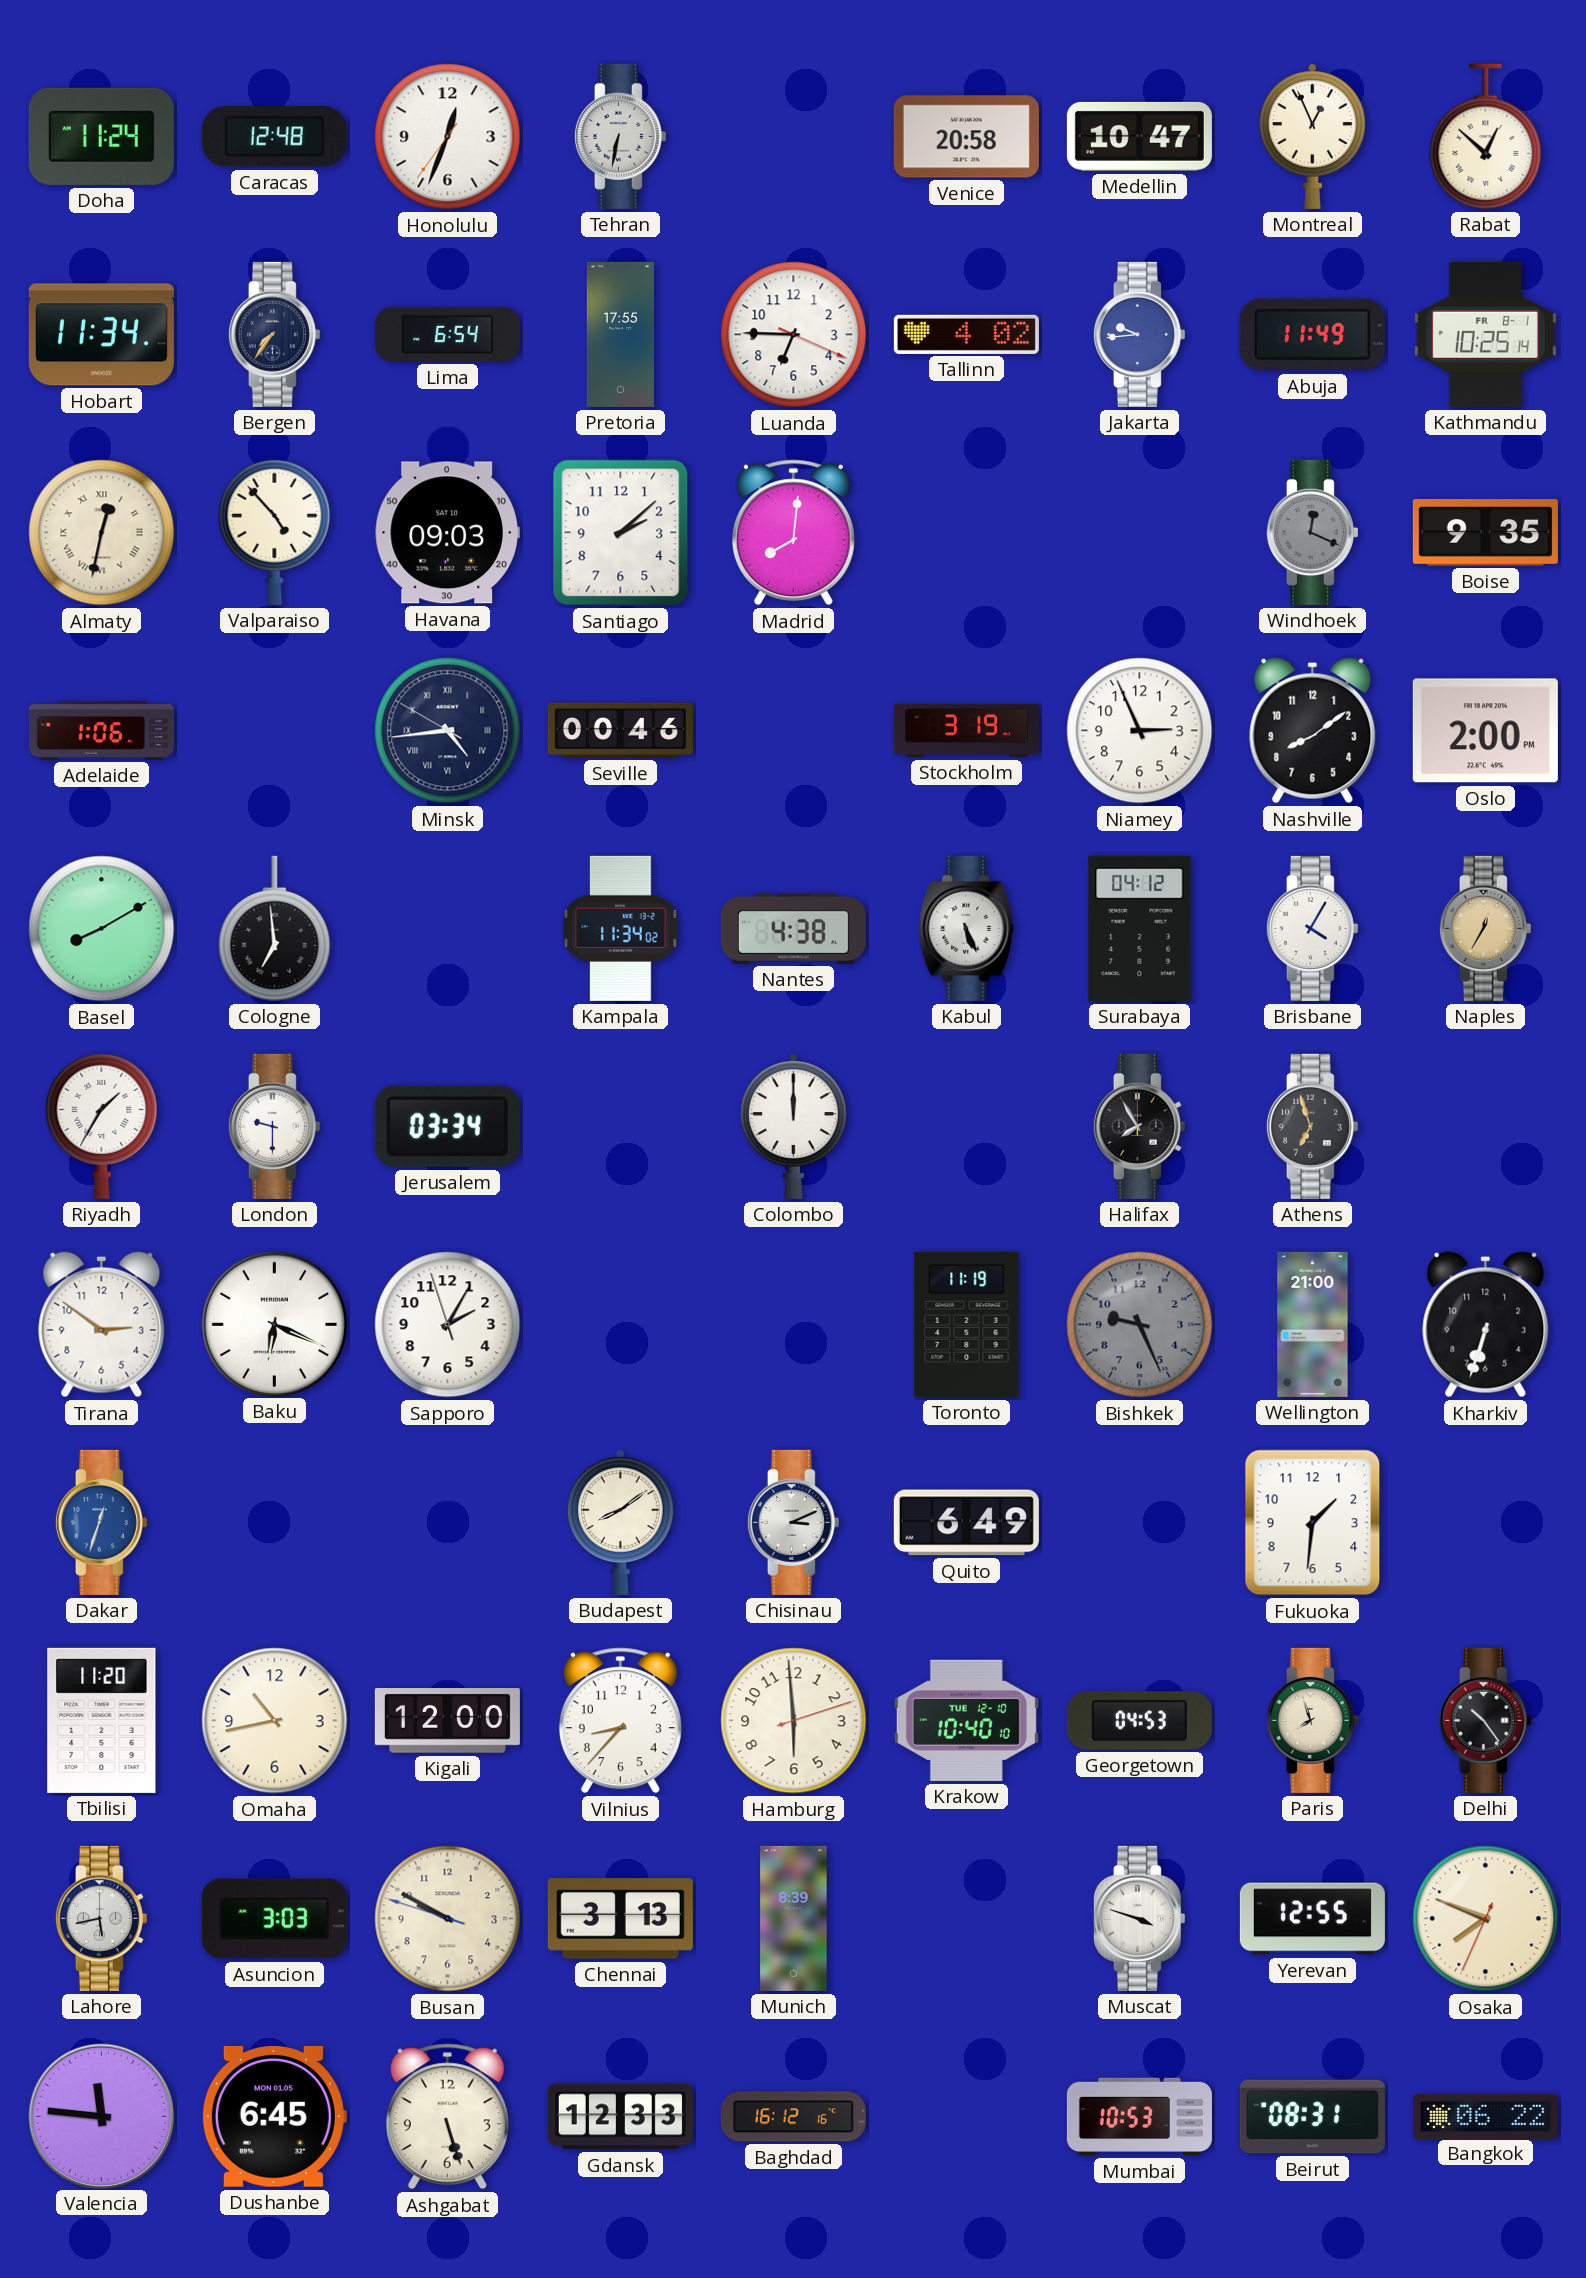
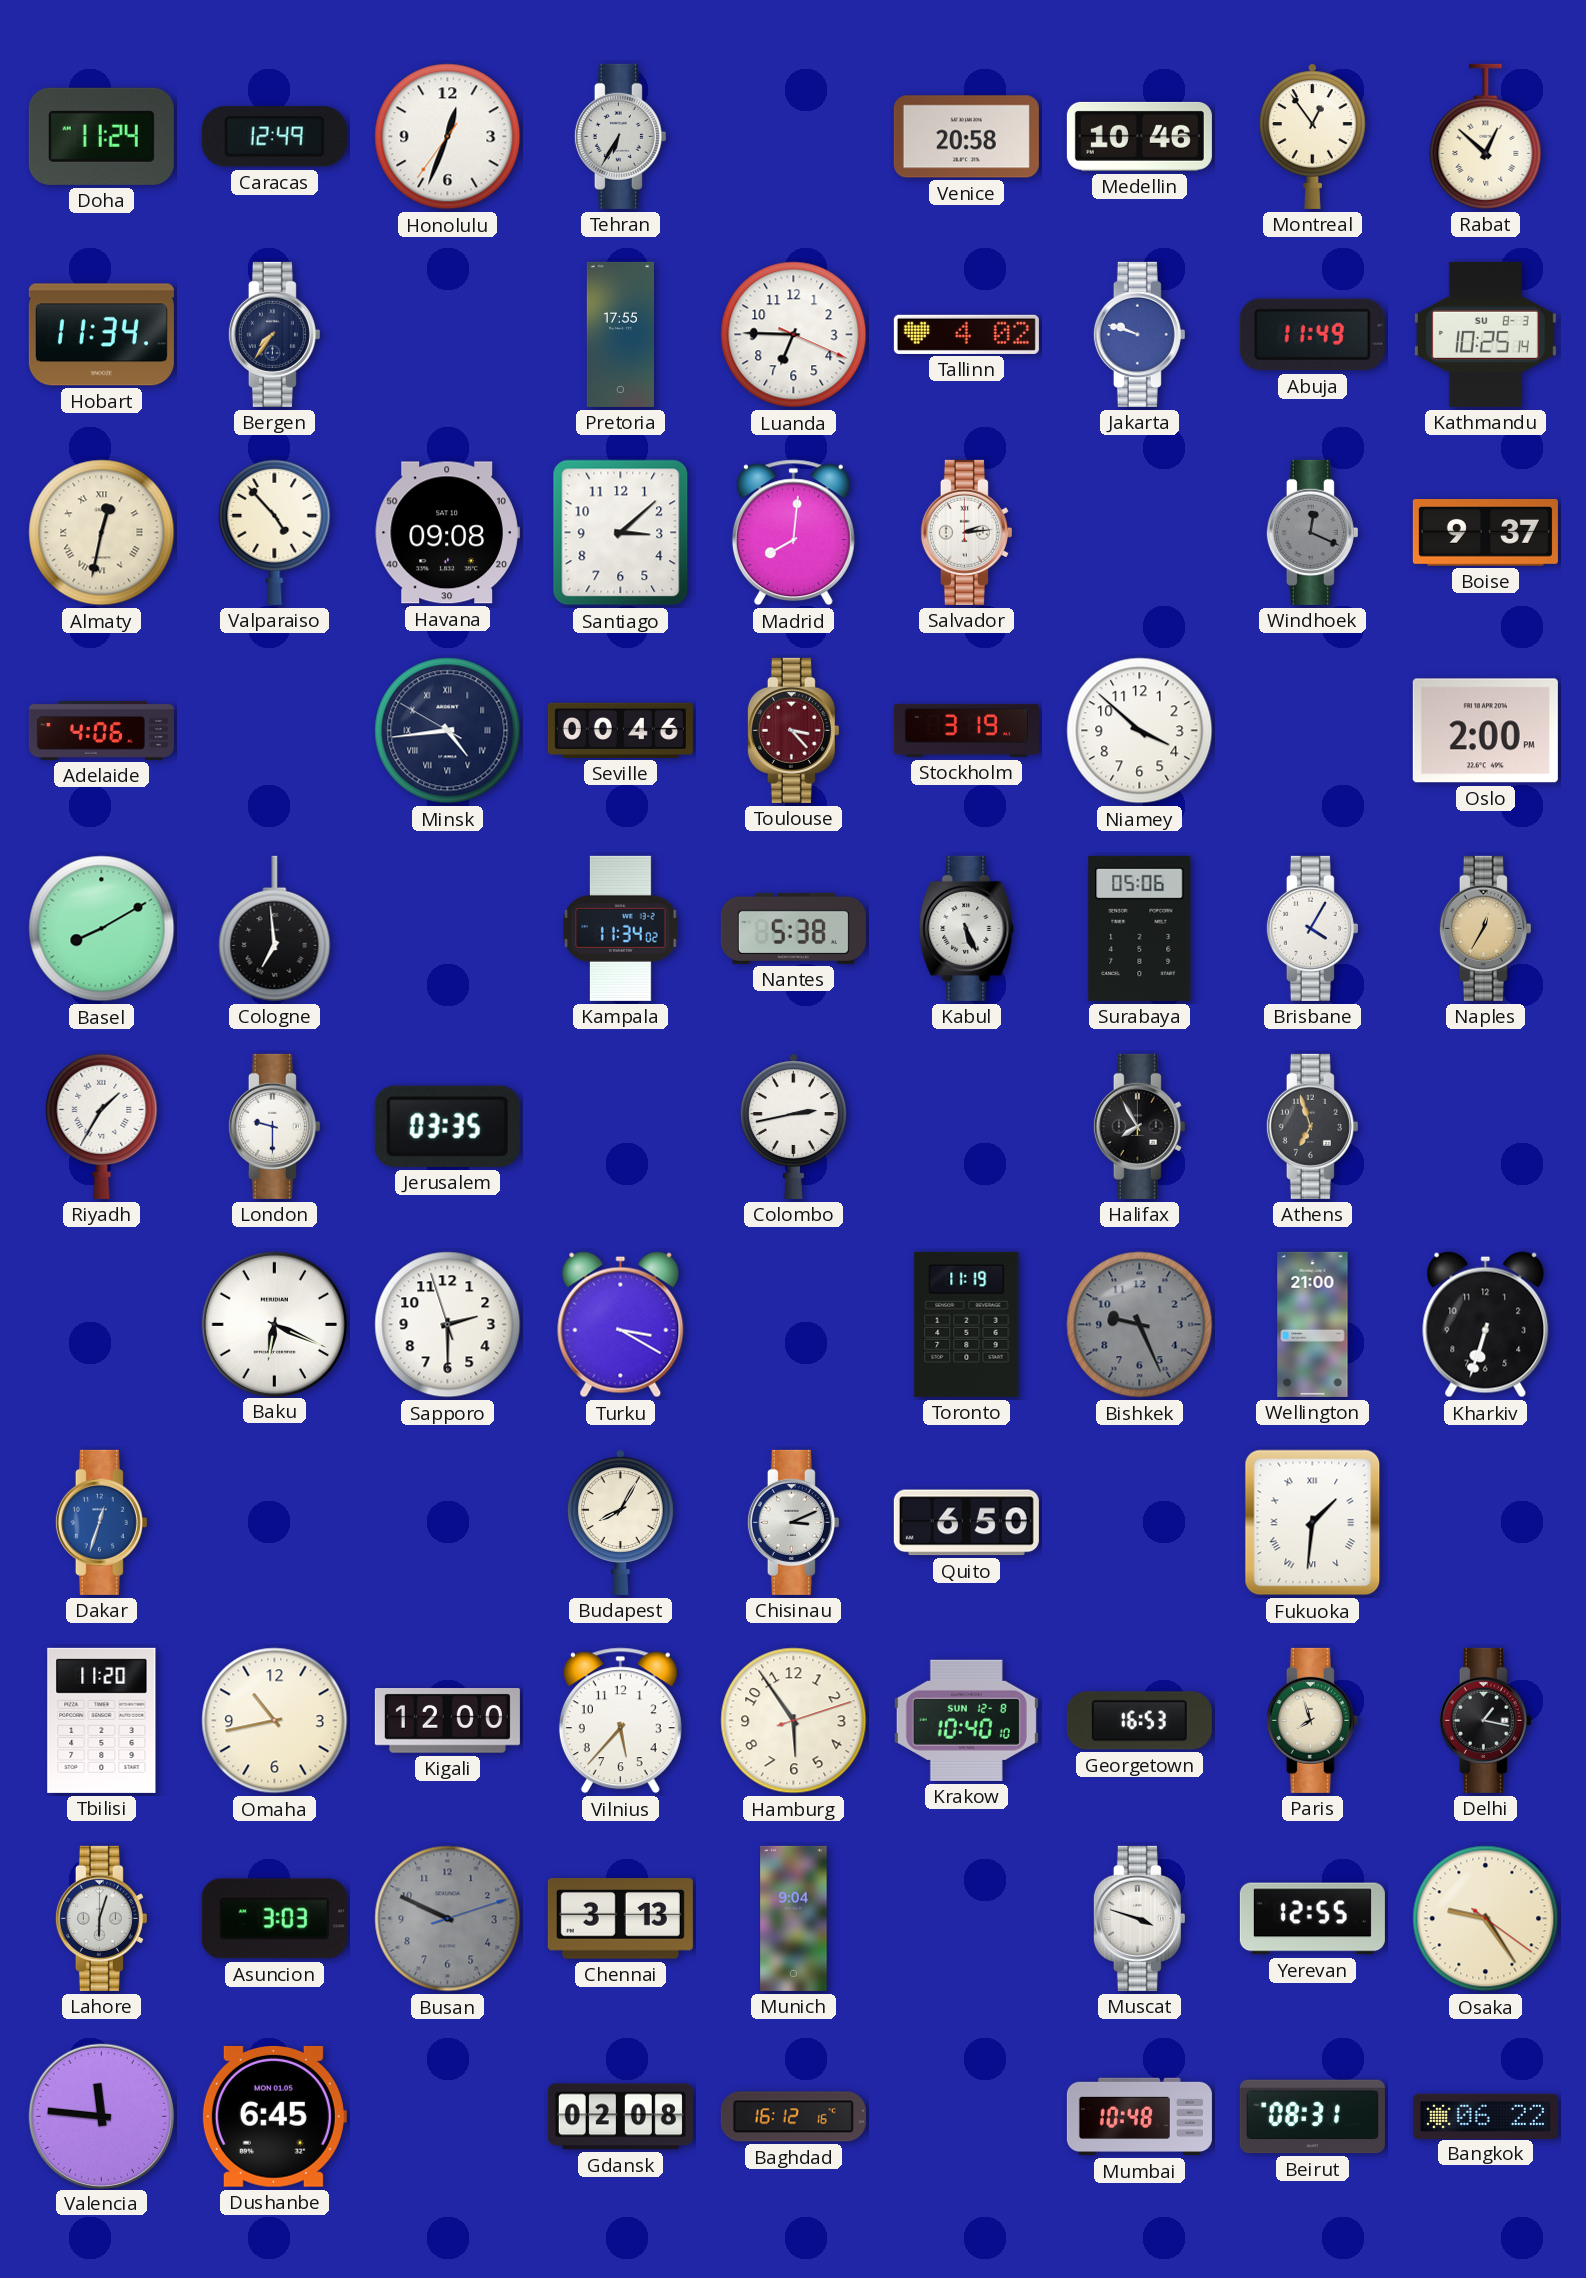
Caracas: 12:48 -> 12:49 (274, 137)
Tehran: 6:32 -> 6:35 (620, 136)
Medellin: 10:47 -> 10:46 (1139, 136)
Montreal: 12:56 -> 12:54 (1312, 136)
Lima: 6:54 -> none (447, 334)
Jakarta: 9:44 -> 9:48 (1139, 334)
Kathmandu date: FR 8-1 -> SU 8-3 (1485, 334)
Havana: 09:03 -> 09:08 (447, 533)
Santiago: 2:08 -> 3:08 (621, 533)
Salvador: none -> 2:14 (966, 532)
Boise: 9:35 -> 9:37 (1485, 533)
Adelaide: 1:06 -> 4:06 (101, 730)
Toulouse: none -> 3:23 (793, 730)
Niamey: 2:56 -> 3:52 (1140, 731)
Nashville: 8:09 -> none (1313, 731)
Nantes: 4:38 -> 5:38 (793, 928)
Surabaya: 04:12 -> 05:06 (1140, 928)
Jerusalem: 03:34 -> 03:35 (447, 1126)
Colombo: 12:00 -> 2:43 (793, 1126)
Tirana: 2:51 -> none (102, 1325)
Sapporo: 2:04 -> 2:29 (448, 1325)
Turku: none -> 3:20 (621, 1325)
Budapest: 8:09 -> 8:05 (620, 1522)
Quito: 6:49 -> 6:50 (966, 1523)
Fukuoka numerals: Arabic -> Roman (1313, 1523)
Vilnius: 8:37 -> 5:37 (620, 1721)
Hamburg: 5:59 -> 5:54 (794, 1721)
Krakow date: TUE 12-10 -> SUN 12-8 (966, 1720)
Georgetown: 04:53 -> 16:53 (1139, 1721)
Delhi: 10:24 -> 1:17 (1485, 1720)
Lahore: 5:43 -> 6:03 (101, 1918)
Busan: 9:49:48 -> 9:49:12 (448, 1919)
Busan dial: cream -> grey (448, 1919)
Munich: 8:39 -> 9:04 (794, 1918)
Osaka: 7:48 -> 9:24 (1486, 1919)
Ashgabat: 5:27 -> none (447, 2117)
Gdansk: 12:33 -> 02:08 (620, 2117)
Mumbai: 10:53 -> 10:48 (1139, 2117)
